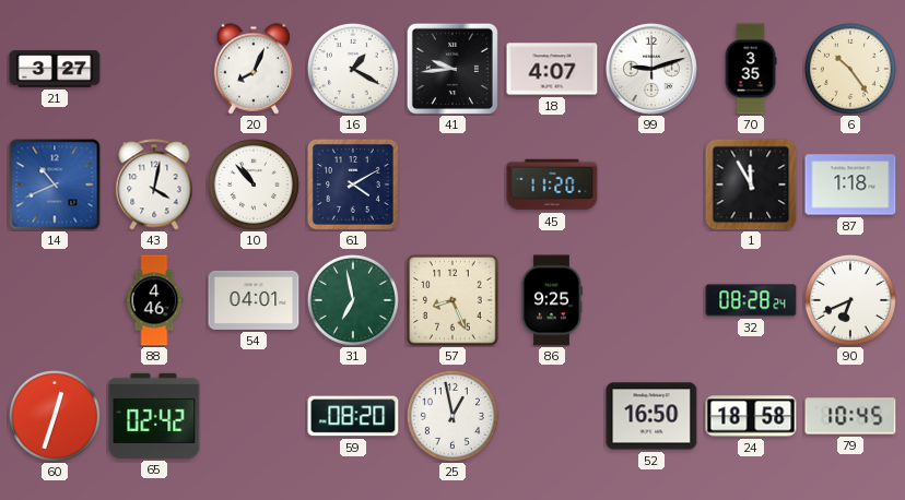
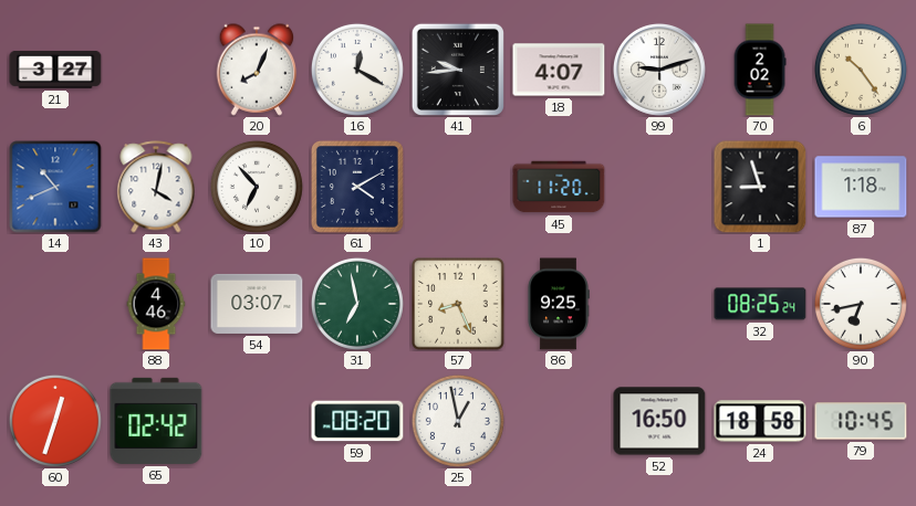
16: 1:20 -> 12:20 (357, 70)
70: 3:35 -> 2:02 (760, 70)
10: 10:53 -> 6:53 (257, 187)
1: 11:55 -> 8:57 (760, 187)
54: 04:01 -> 03:07 (257, 304)
32: 08:28 -> 08:25 (760, 304)
90: 6:41 -> 6:43 (861, 304)
